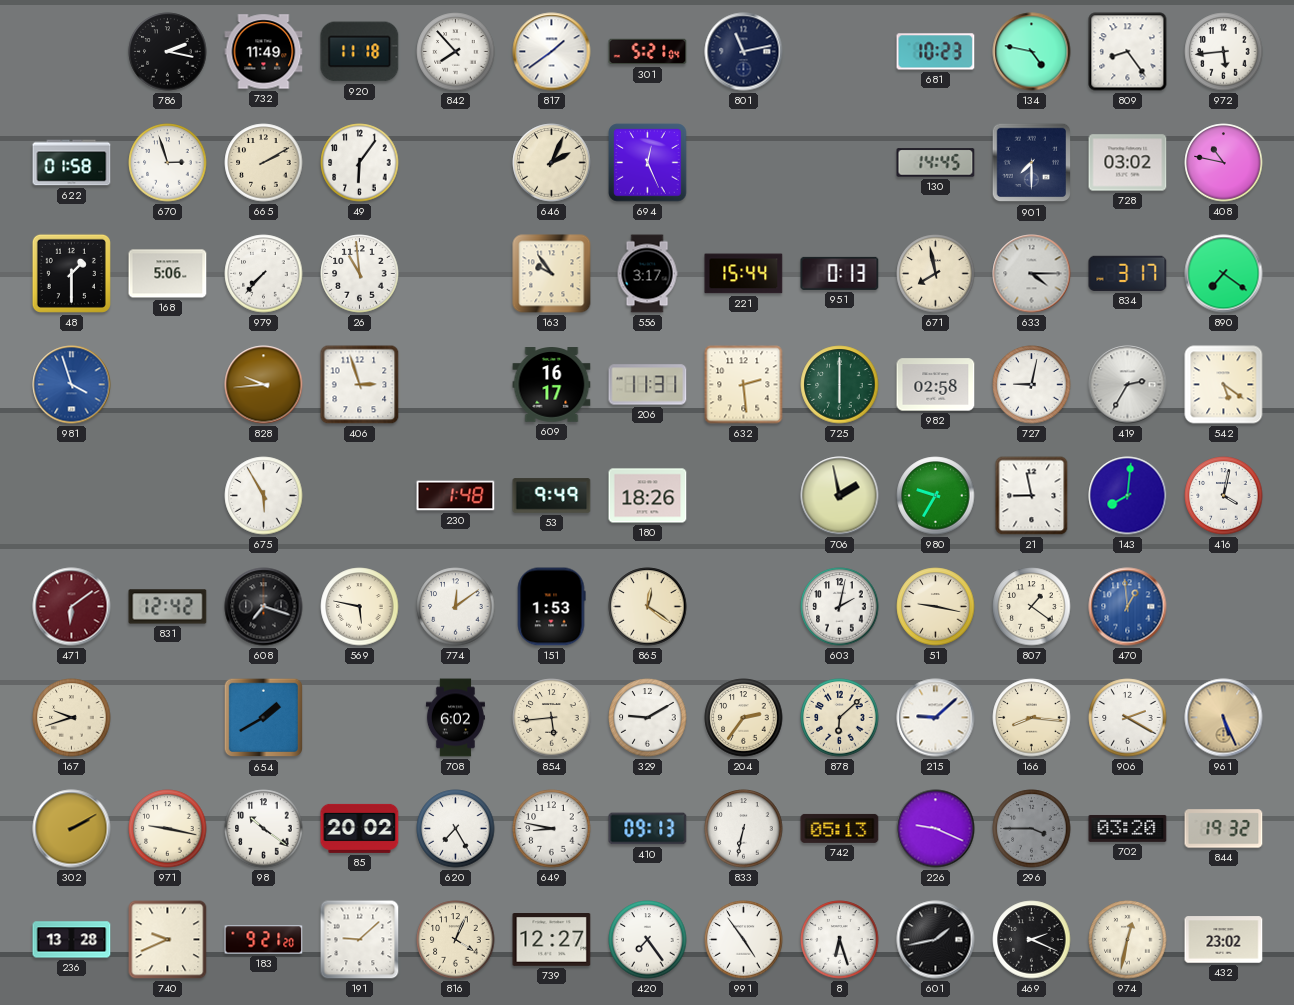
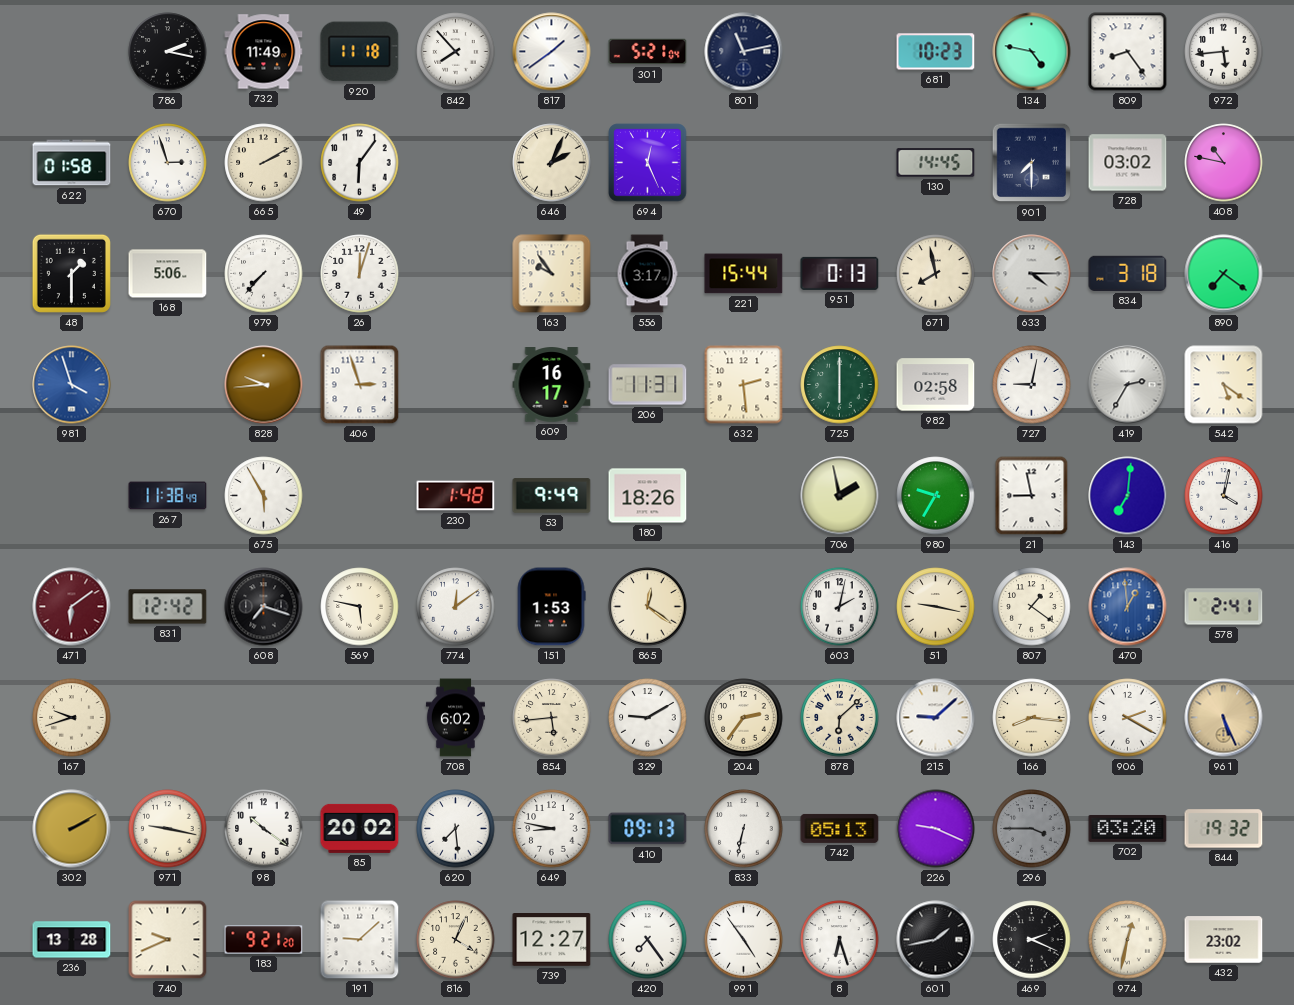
26: 10:59 -> 12:03 (360, 274)
834: 3:17 -> 3:18 (1128, 273)
267: none -> 11:38 (168, 496)
143: 8:01 -> 7:01 (1128, 496)
578: none -> 2:41 (1224, 607)
654: 1:40 -> none (264, 718)
620: 7:25 -> 7:29 (456, 829)
